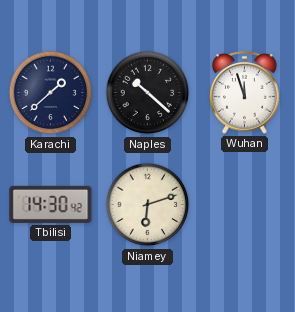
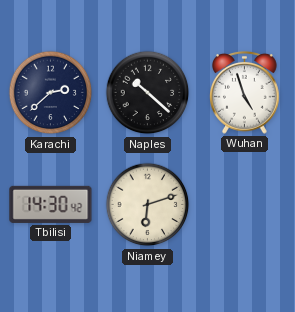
Karachi: 1:38 -> 2:38 (51, 93)
Wuhan: 11:57 -> 4:57 (245, 92)
